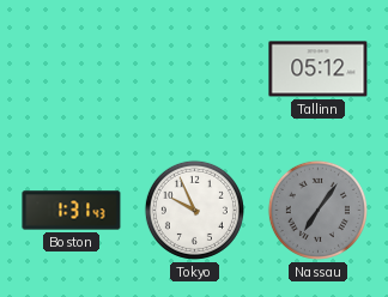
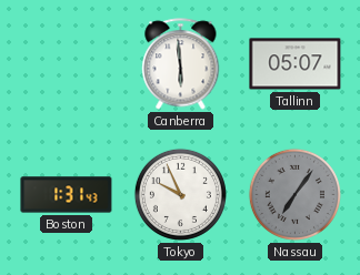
Canberra: none -> 5:59 (181, 64)
Tallinn: 05:12 -> 05:07 (296, 64)
